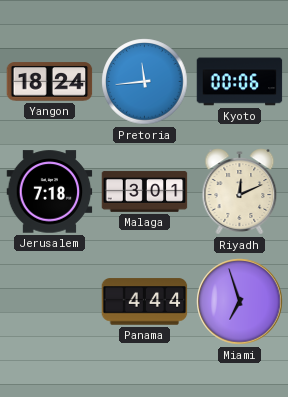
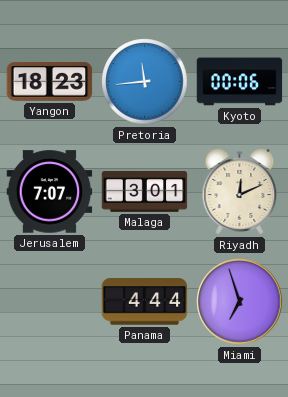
Yangon: 18:24 -> 18:23 (50, 82)
Jerusalem: 7:18 -> 7:07 (50, 192)
